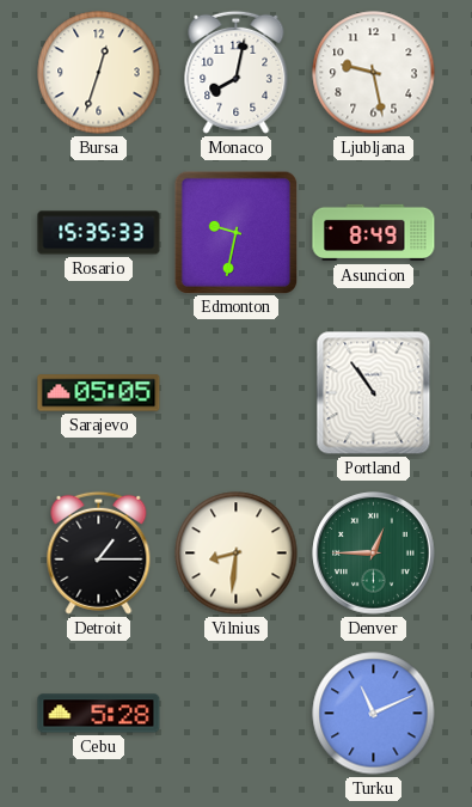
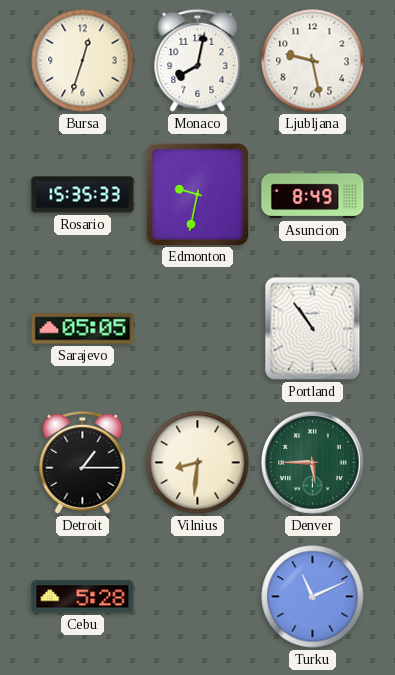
Denver: 12:45 -> 5:45 (313, 463)
